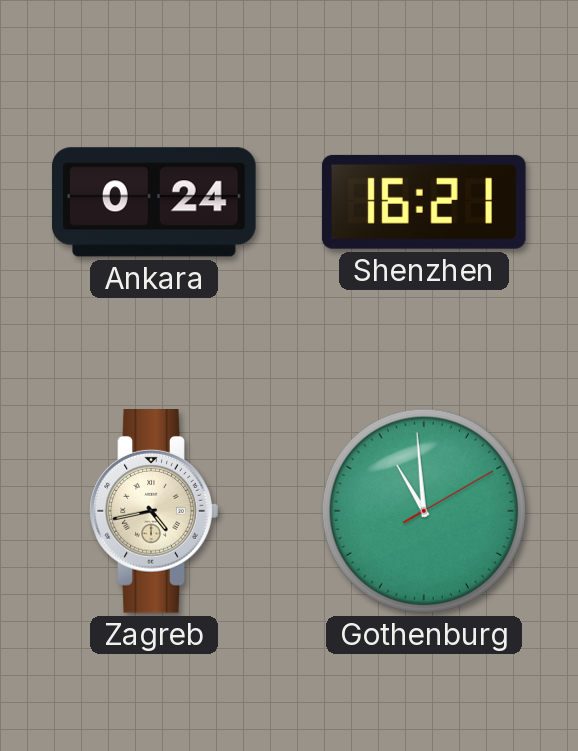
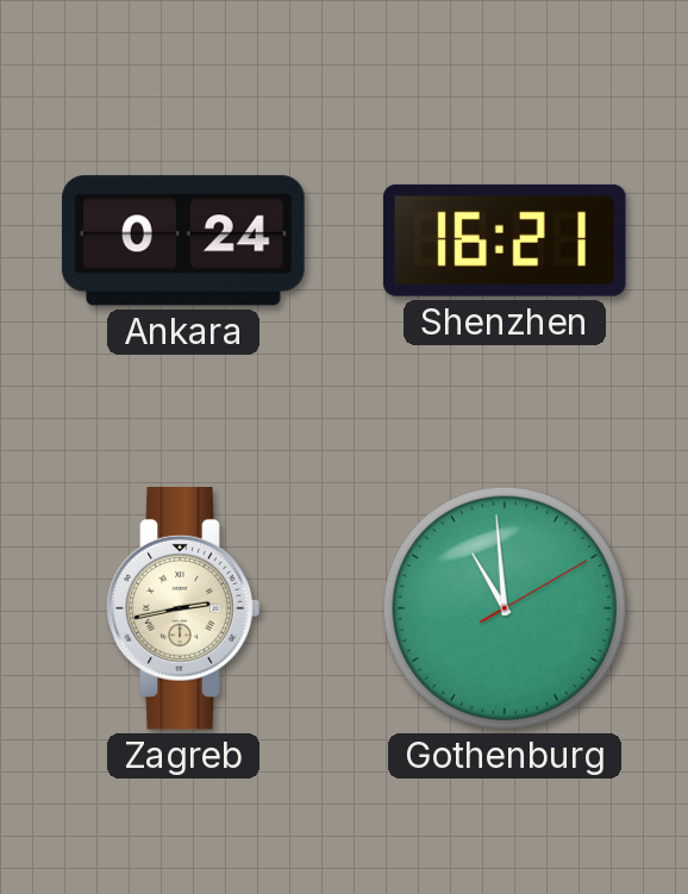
Zagreb: 4:43 -> 2:43 (183, 609)
